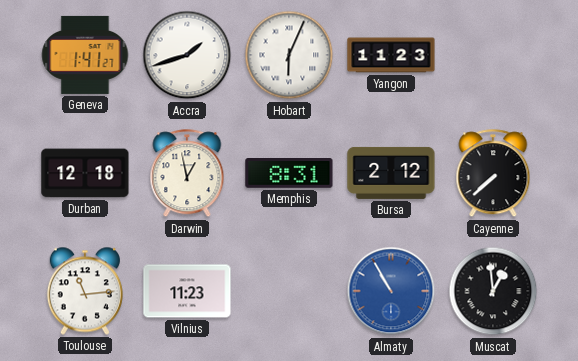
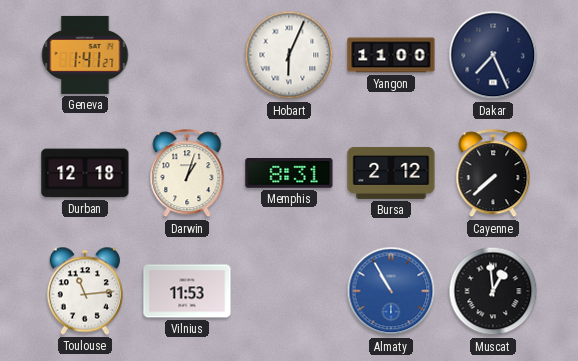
Accra: 1:42 -> none (187, 55)
Yangon: 11:23 -> 11:00 (391, 55)
Dakar: none -> 7:26 (493, 55)
Darwin: 12:58 -> 1:03 (187, 174)
Vilnius: 11:23 -> 11:53 (187, 291)
